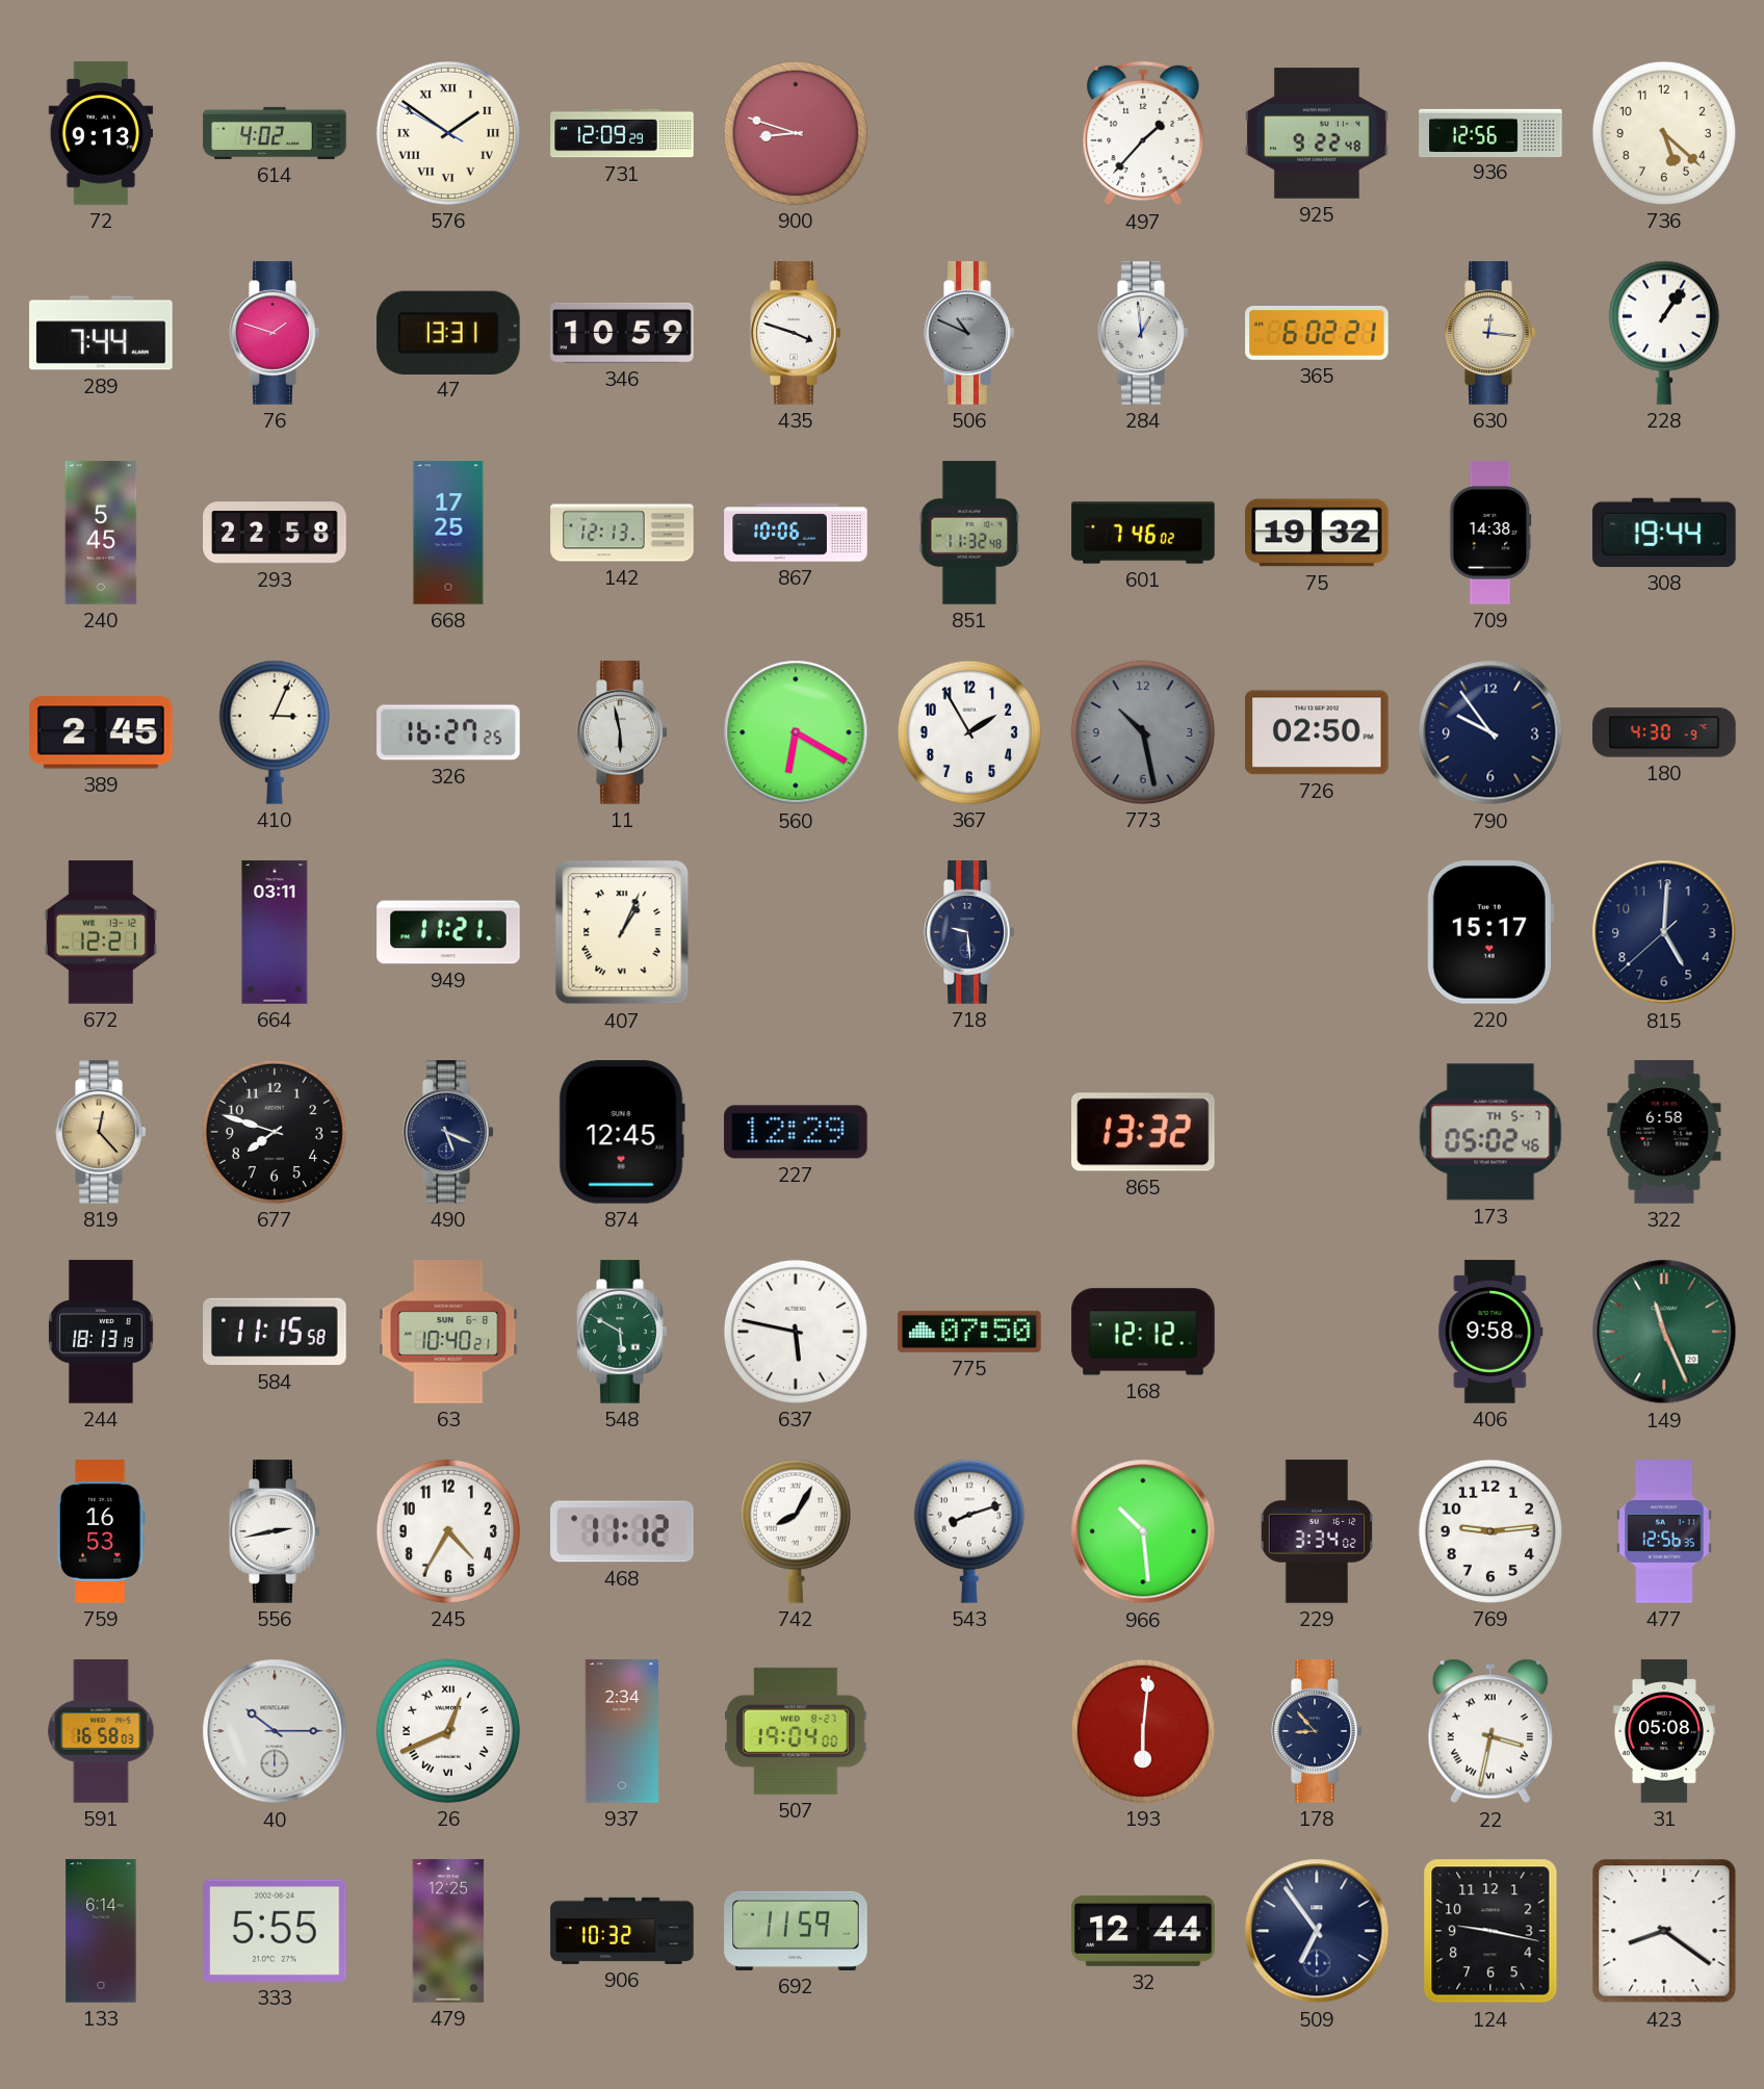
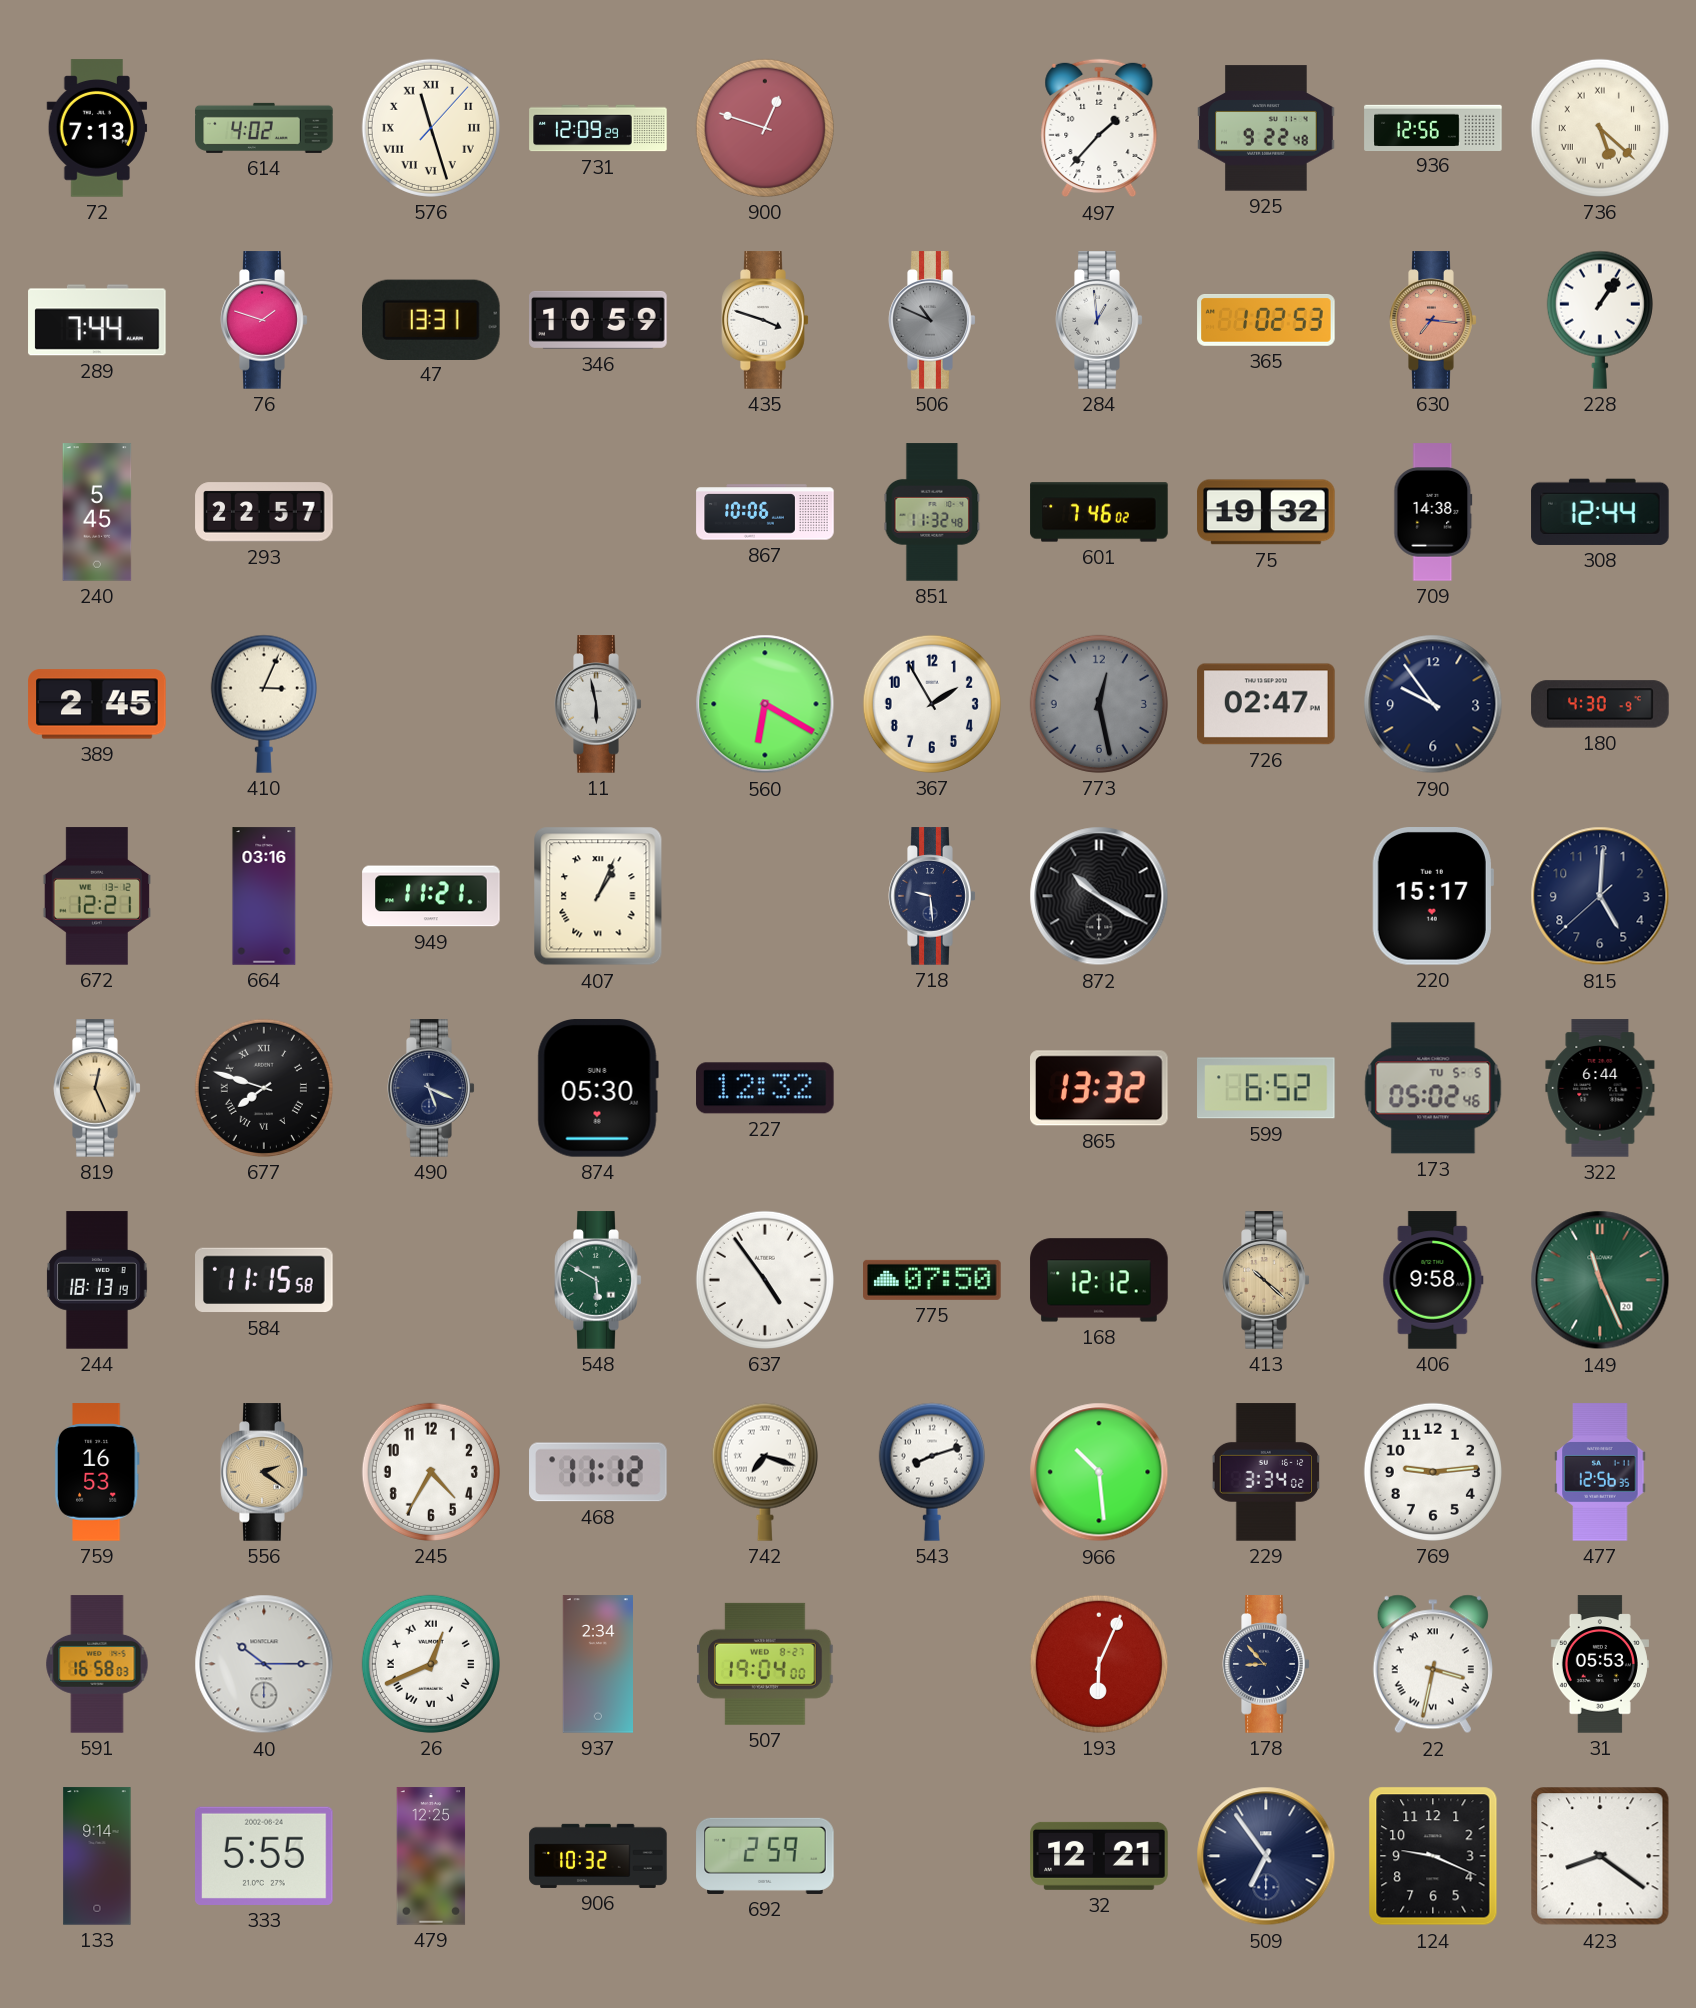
72: 9:13 -> 7:13 (97, 128)
576: 1:50 -> 11:27 (431, 128)
900: 8:48 -> 12:48 (765, 128)
736 numerals: Arabic -> Roman (1600, 128)
365: 6:02 -> 1:02 (1266, 321)
630: 12:16 -> 7:16 (1433, 320)
630 dial: cream -> salmon (1433, 320)
293: 22:58 -> 22:57 (264, 512)
668: 17:25 -> none (448, 533)
142: 12:13 -> none (622, 533)
308: 19:44 -> 12:44 (1600, 512)
326: 16:27 -> none (448, 732)
773: 10:28 -> 12:28 (1099, 704)
726: 02:50 -> 02:47 (1266, 704)
664: 03:11 -> 03:16 (264, 896)
872: none -> 10:20 (1099, 896)
819: 12:23 -> 12:26 (97, 1088)
677 numerals: Arabic -> Roman (264, 1088)
874: 12:45 -> 05:30 (598, 1088)
227: 12:29 -> 12:32 (765, 1088)
599: none -> 6:52 (1267, 1088)
173 date: TH 5-7 -> TU 5-5 (1433, 1088)
322: 6:58 -> 6:44 (1600, 1088)
63: 10:40 -> none (448, 1332)
637: 5:47 -> 4:54 (765, 1280)
413: none -> 10:22 (1266, 1280)
556: 2:43 -> 2:21 (264, 1472)
556 dial: white -> champagne (264, 1472)
742: 8:05 -> 7:18 (765, 1472)
193: 6:01 -> 6:04 (1099, 1664)
31: 05:08 -> 05:53 (1600, 1664)
133: 6:14 -> 9:14 (97, 1856)
692: 11:59 -> 2:59 (765, 1856)
32: 12:44 -> 12:21 (1099, 1856)
124: 9:17 -> 9:19 (1433, 1856)
